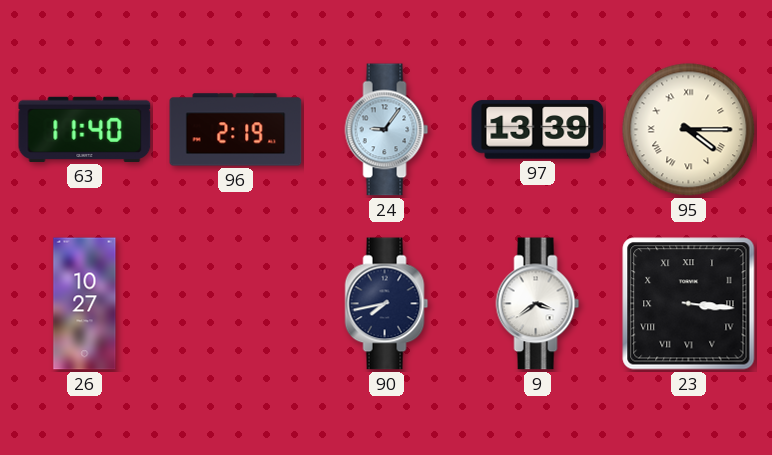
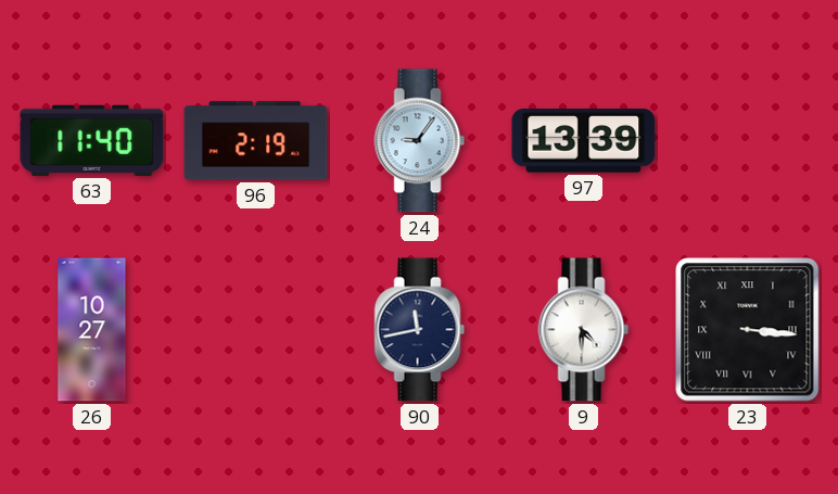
95: 4:15 -> none (689, 130)
90: 7:43 -> 11:43 (420, 330)
9: 3:39 -> 4:30 (584, 330)
